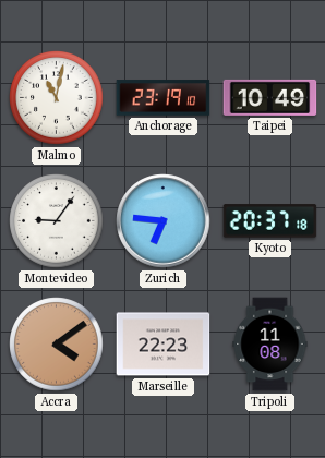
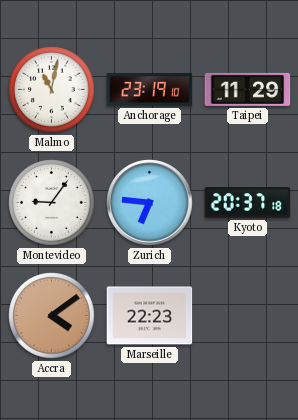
Taipei: 10:49 -> 11:29 (248, 89)
Tripoli: 11:08 -> none (270, 345)
